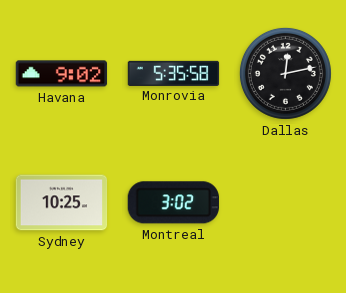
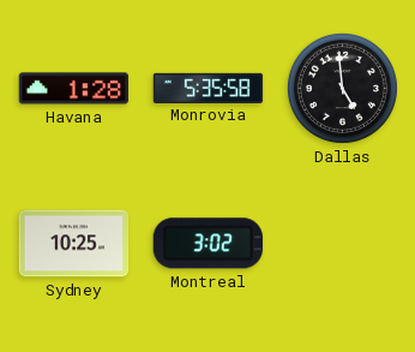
Havana: 9:02 -> 1:28 (74, 89)
Dallas: 12:13 -> 4:59 (342, 88)
